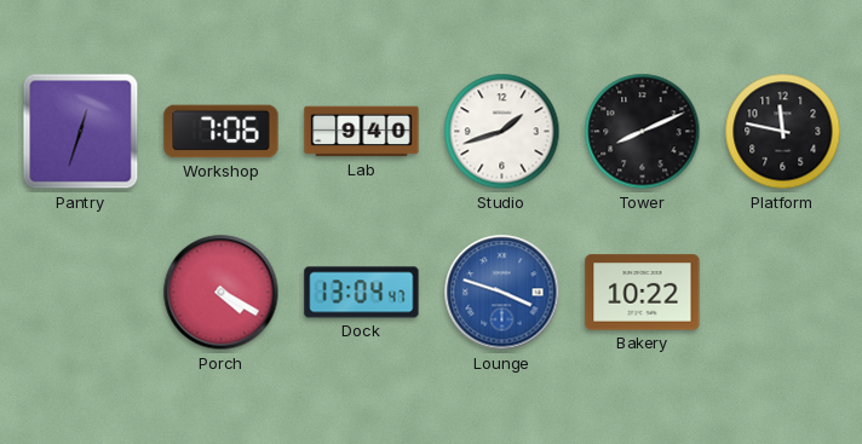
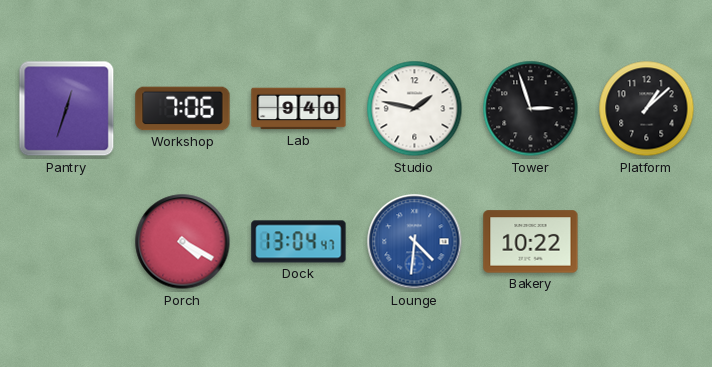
Studio: 1:42 -> 1:47 (415, 109)
Tower: 8:11 -> 2:57 (531, 109)
Platform: 11:47 -> 1:08 (647, 109)
Lounge: 3:48 -> 4:31 (415, 242)
